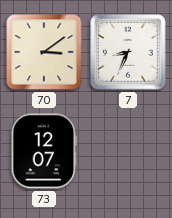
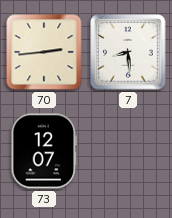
70: 3:09 -> 2:44 (44, 52)
7: 8:34 -> 8:29 (128, 52)
